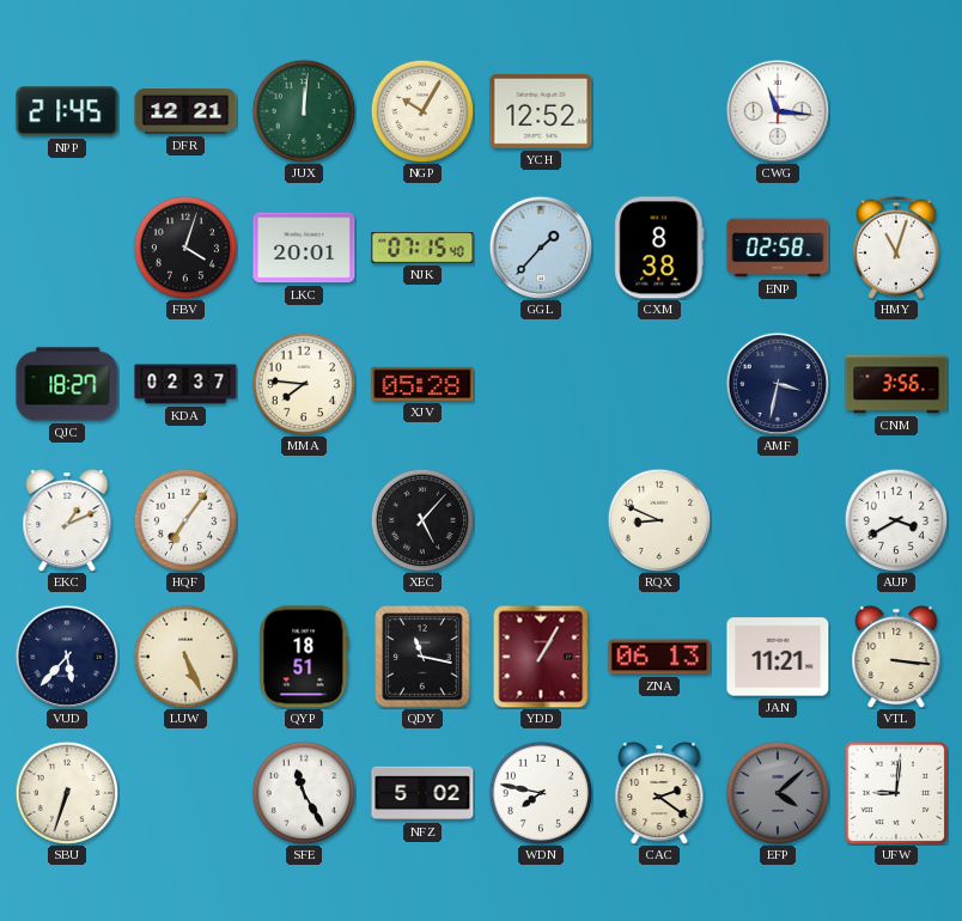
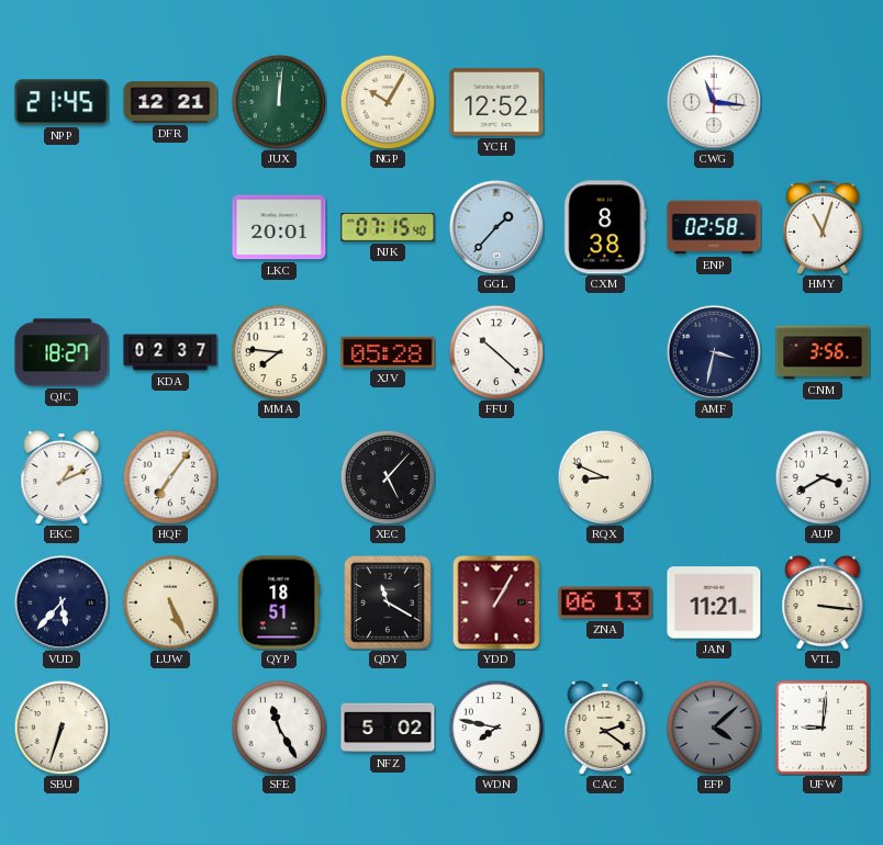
FBV: 4:03 -> none (185, 248)
FFU: none -> 10:22 (496, 352)
QDY: 11:17 -> 11:20 (388, 602)
